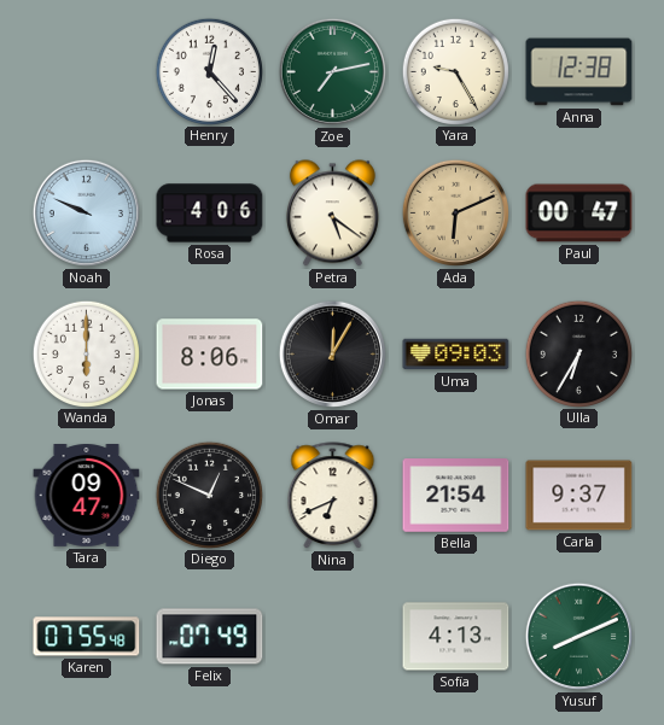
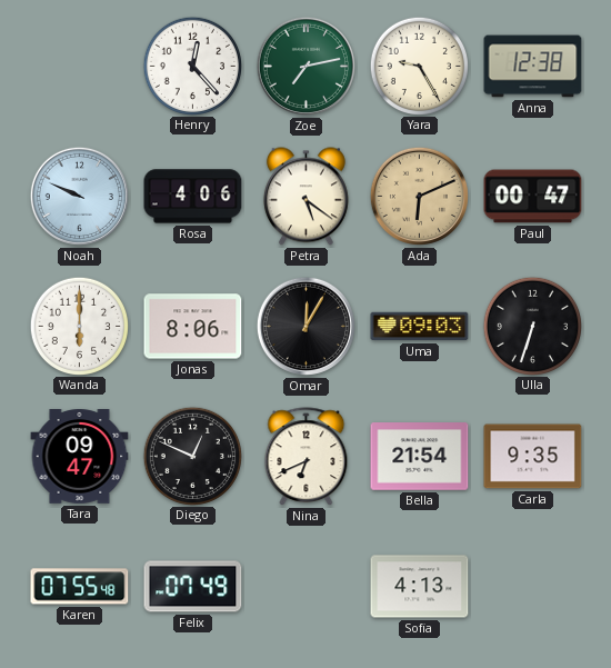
Ulla: 6:35 -> 6:33 (532, 326)
Carla: 9:37 -> 9:35 (533, 457)
Yusuf: 8:11 -> none (578, 636)
